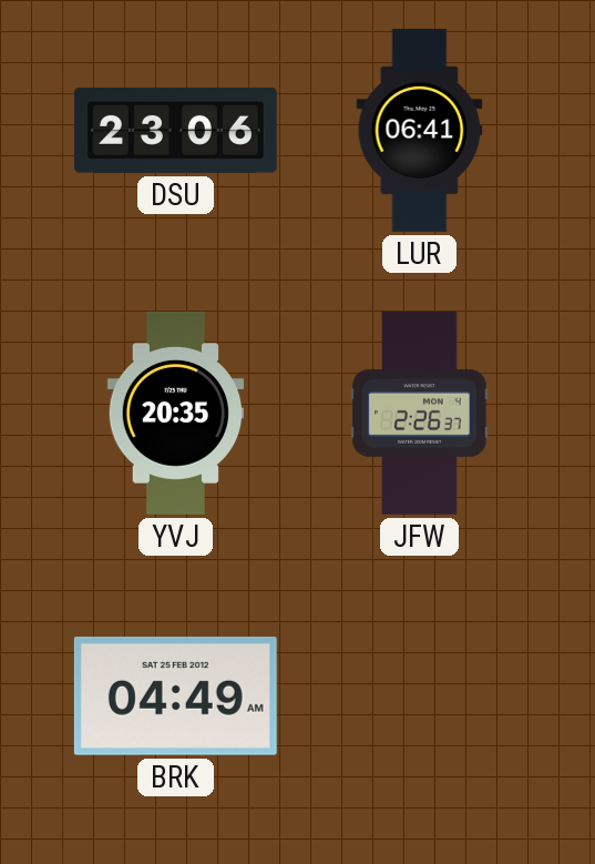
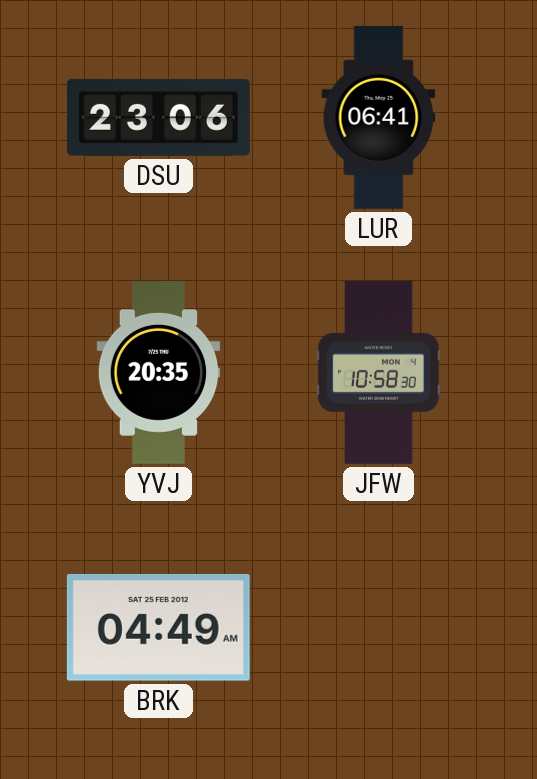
JFW: 2:26 -> 10:58 (379, 372)
